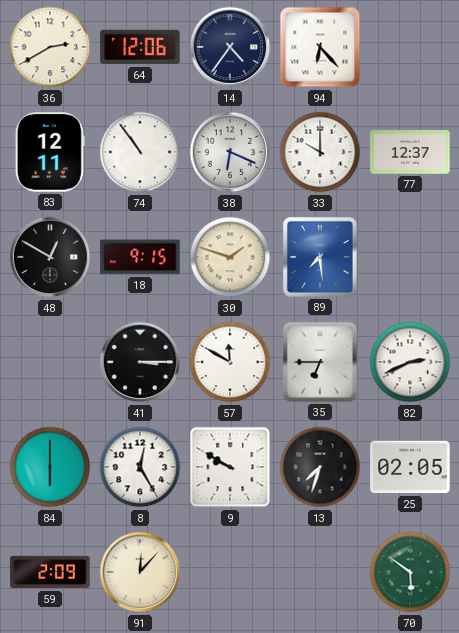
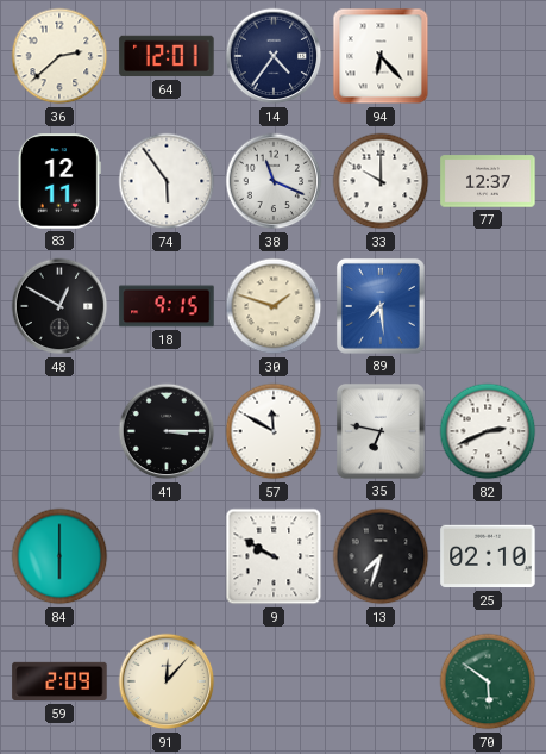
36: 2:40 -> 2:38 (59, 56)
64: 12:06 -> 12:01 (167, 56)
74: 10:54 -> 5:54 (167, 181)
38: 6:19 -> 11:19 (274, 181)
35: 6:45 -> 6:47 (381, 431)
8: 12:25 -> none (140, 467)
25: 02:05 -> 02:10 (488, 556)
